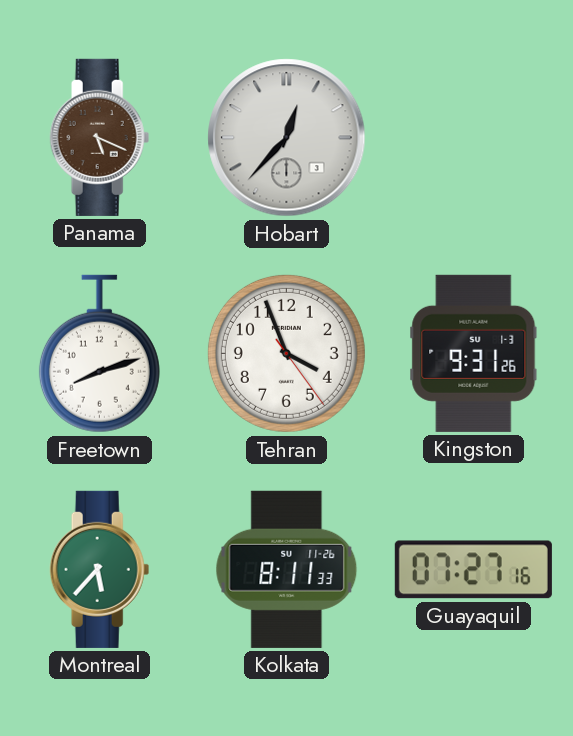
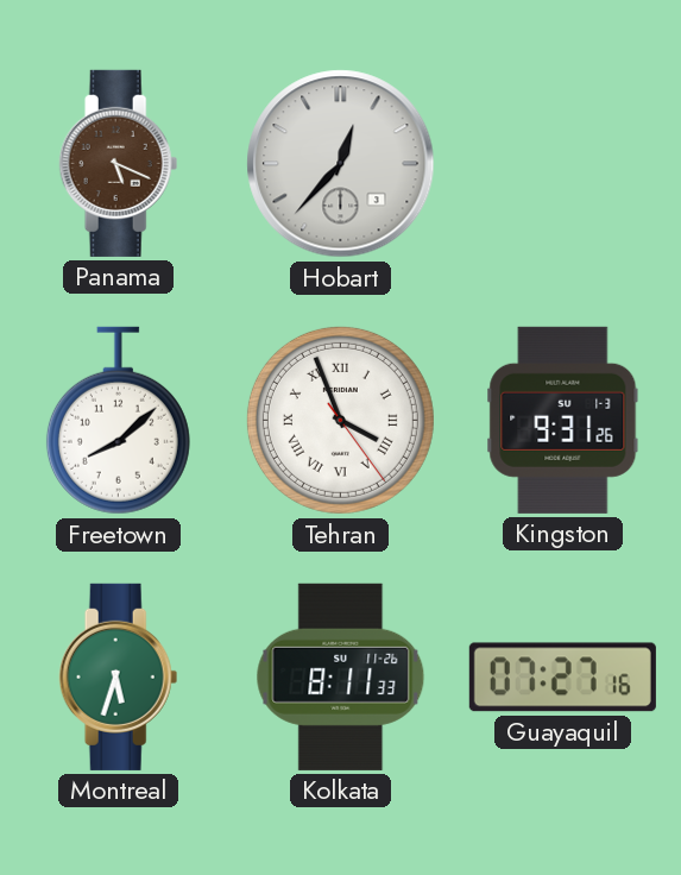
Freetown: 8:12 -> 8:08 (118, 421)
Tehran numerals: Arabic -> Roman (340, 420)
Montreal: 5:37 -> 5:33 (119, 676)
